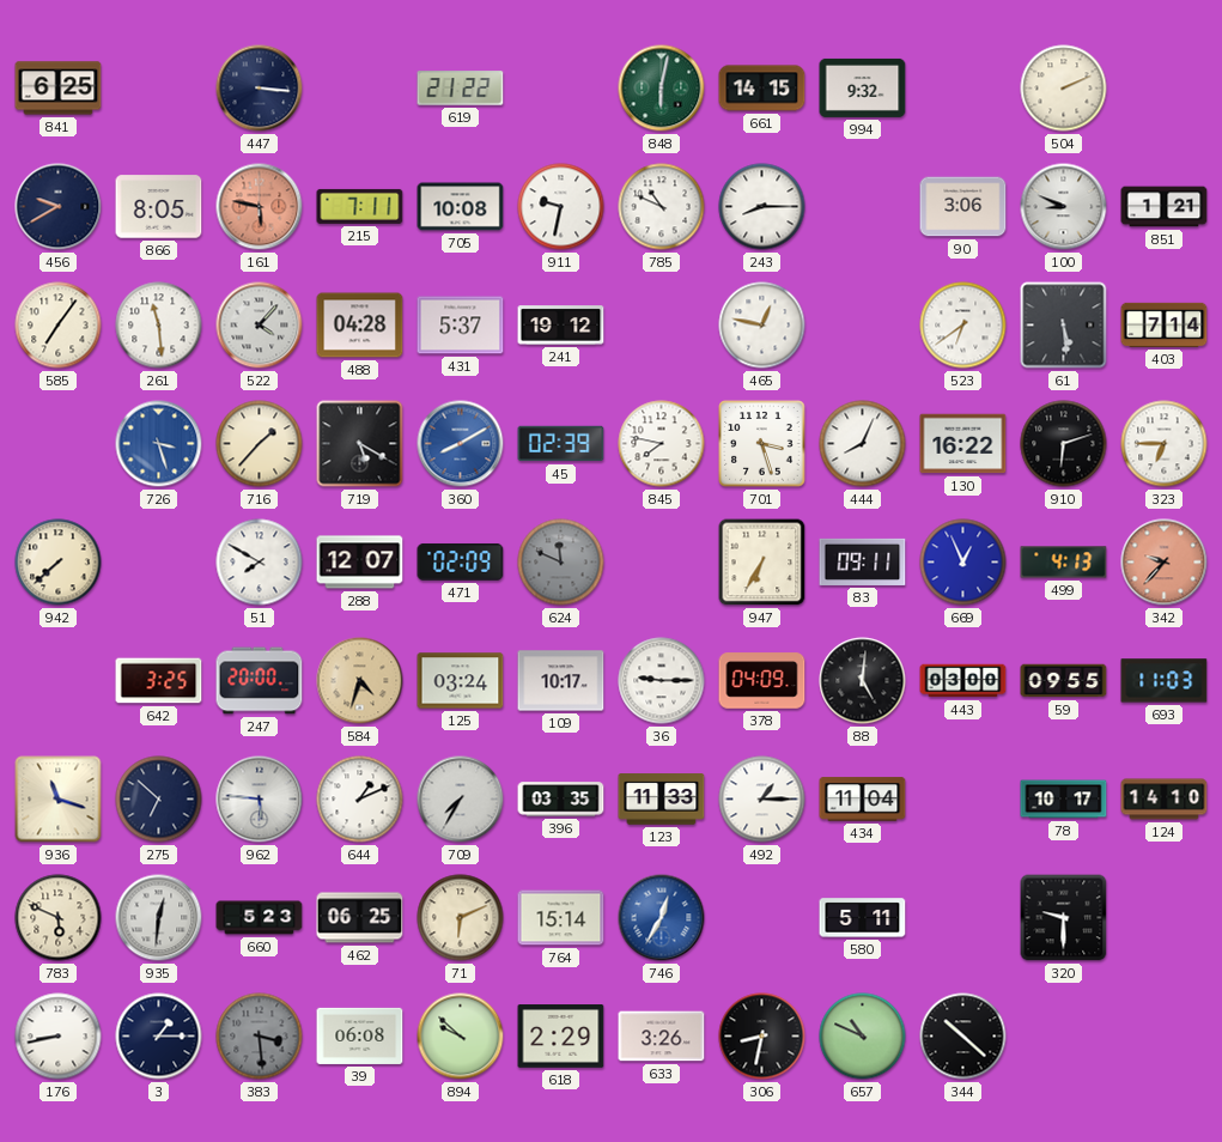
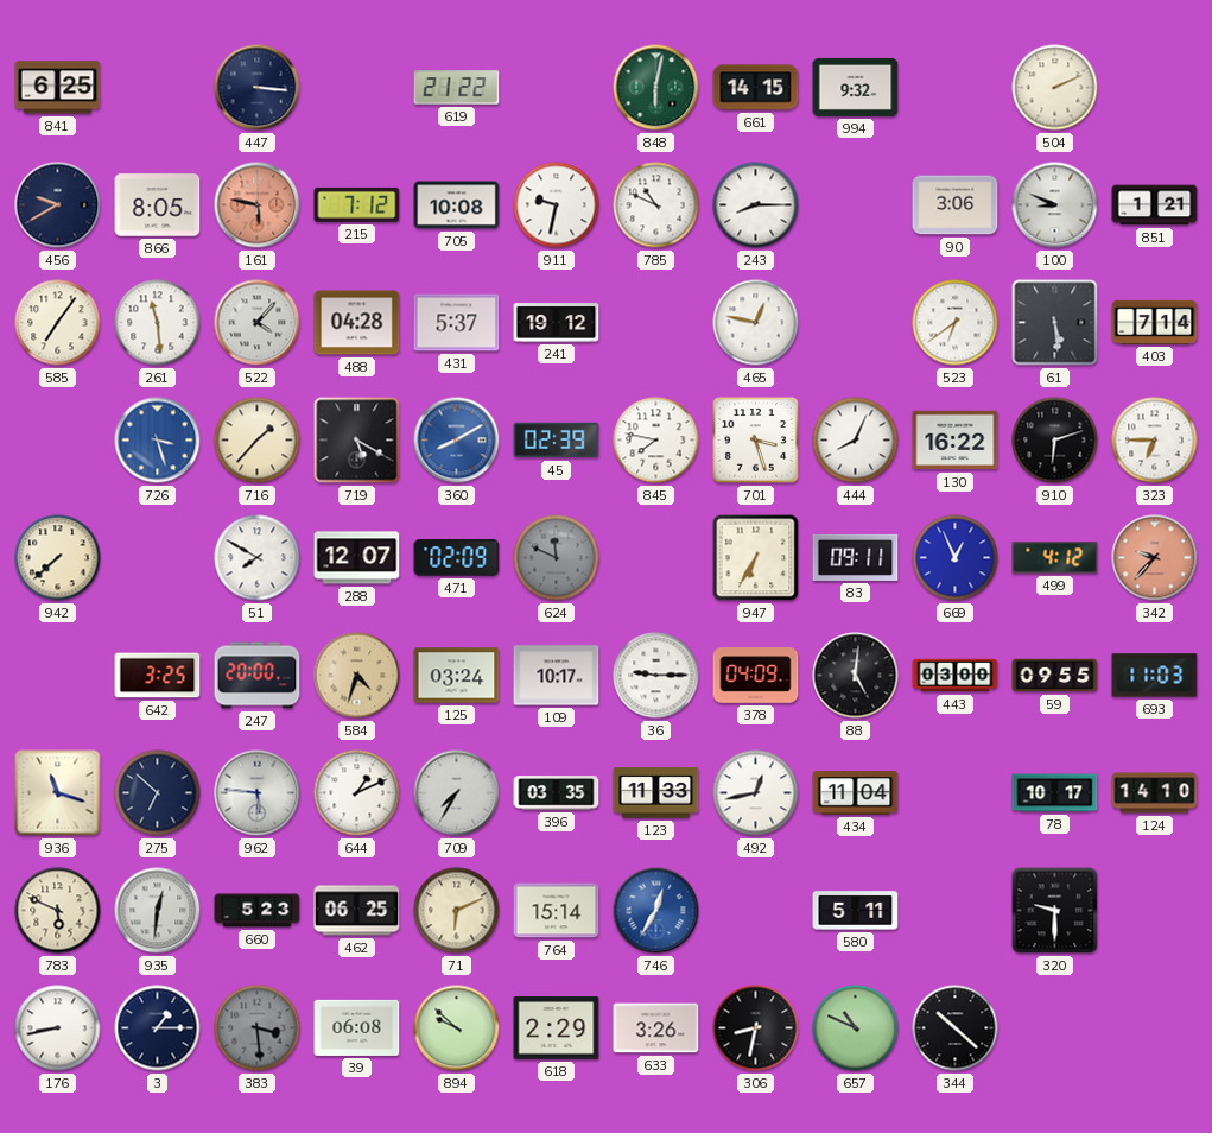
215: 7:11 -> 7:12 (357, 204)
499: 4:13 -> 4:12 (1055, 558)
492: 1:15 -> 12:43 (756, 793)
